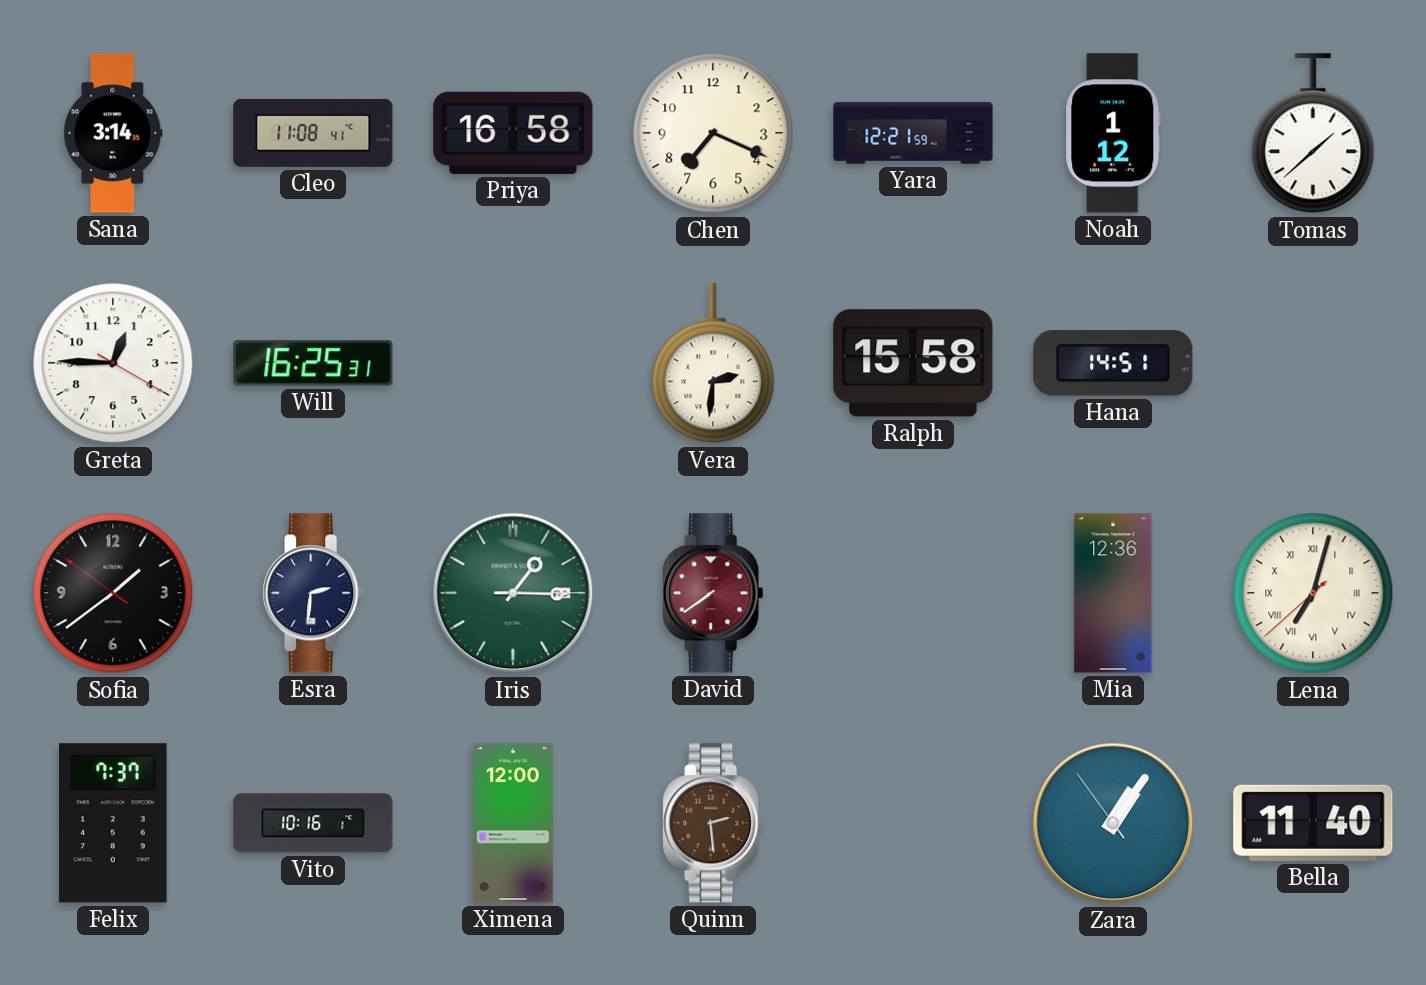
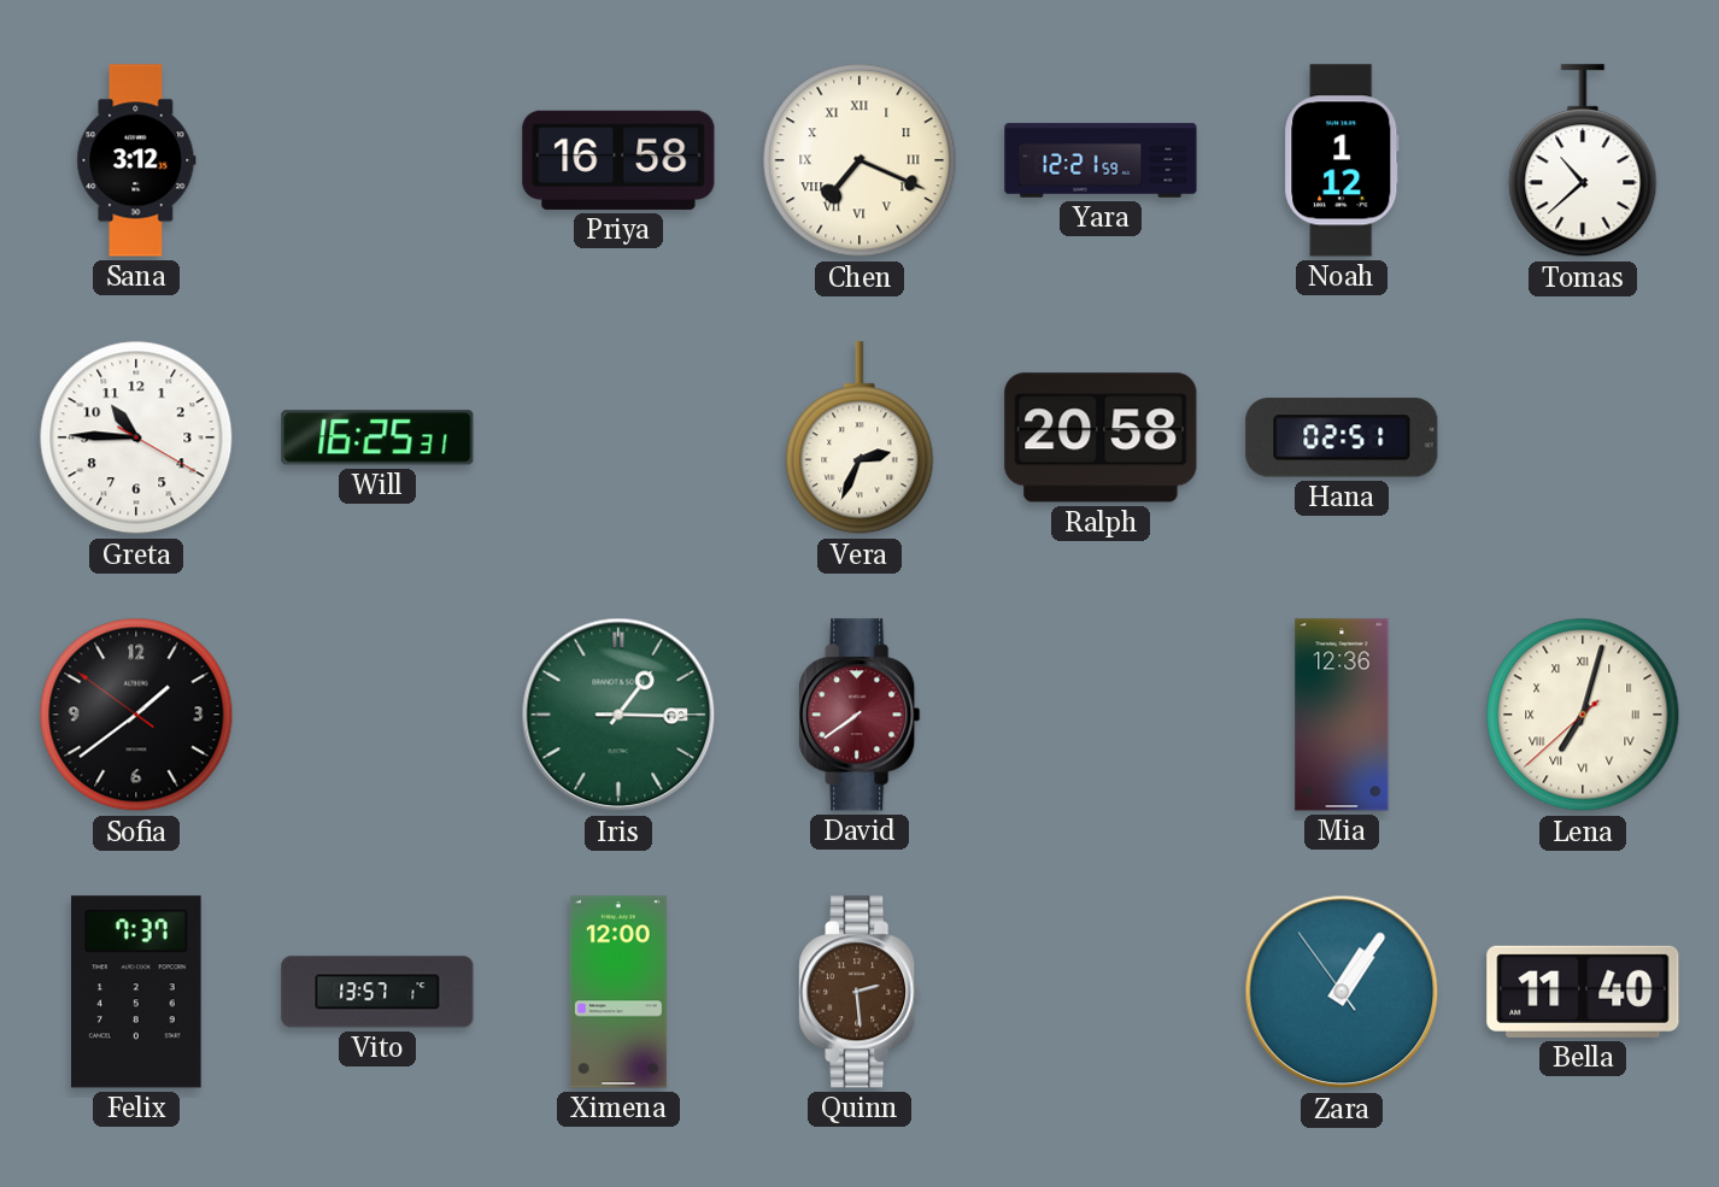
Sana: 3:14 -> 3:12 (136, 160)
Cleo: 11:08 -> none (313, 133)
Chen numerals: Arabic -> Roman (859, 160)
Tomas: 1:38 -> 10:38 (1583, 161)
Greta: 12:45 -> 10:45 (136, 437)
Vera: 2:31 -> 2:34 (859, 439)
Ralph: 15:58 -> 20:58 (1101, 437)
Hana: 14:51 -> 02:51 (1342, 437)
Esra: 2:31 -> none (313, 593)
Vito: 10:16 -> 13:57 (377, 992)
